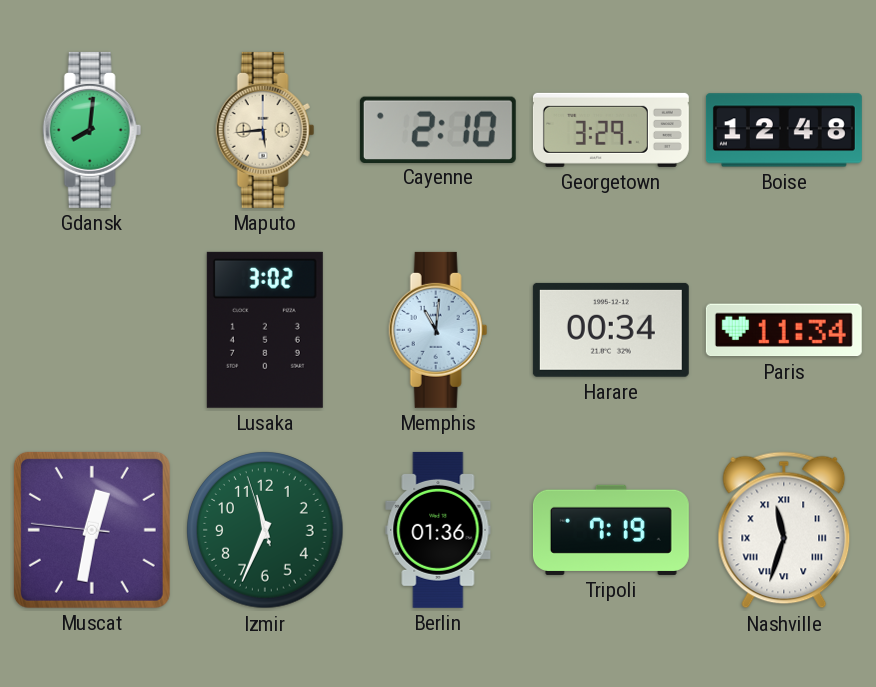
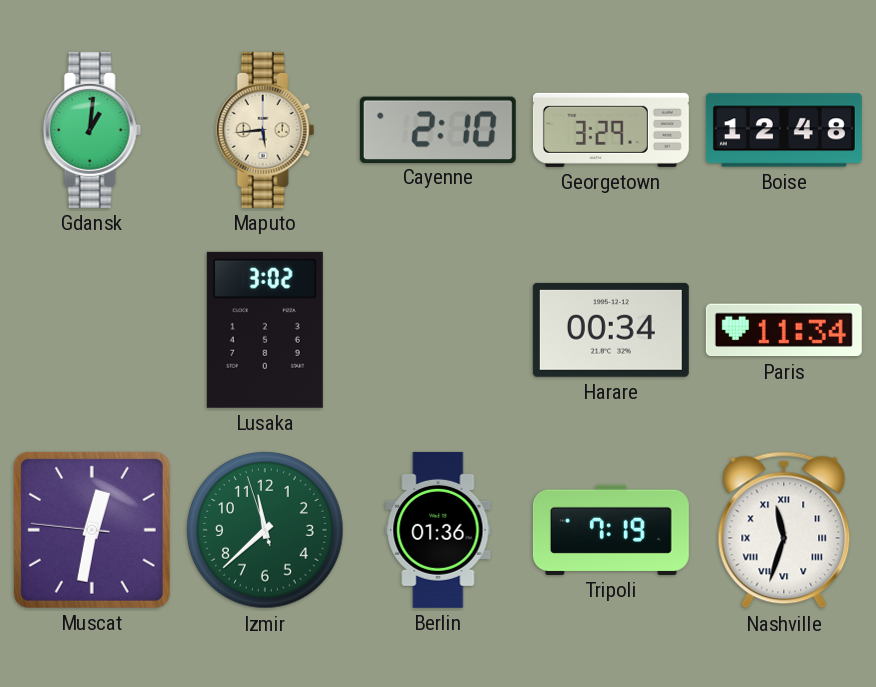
Gdansk: 8:01 -> 1:01 (92, 130)
Memphis: 11:01 -> none (438, 330)
Izmir: 11:33 -> 11:37 (265, 530)
